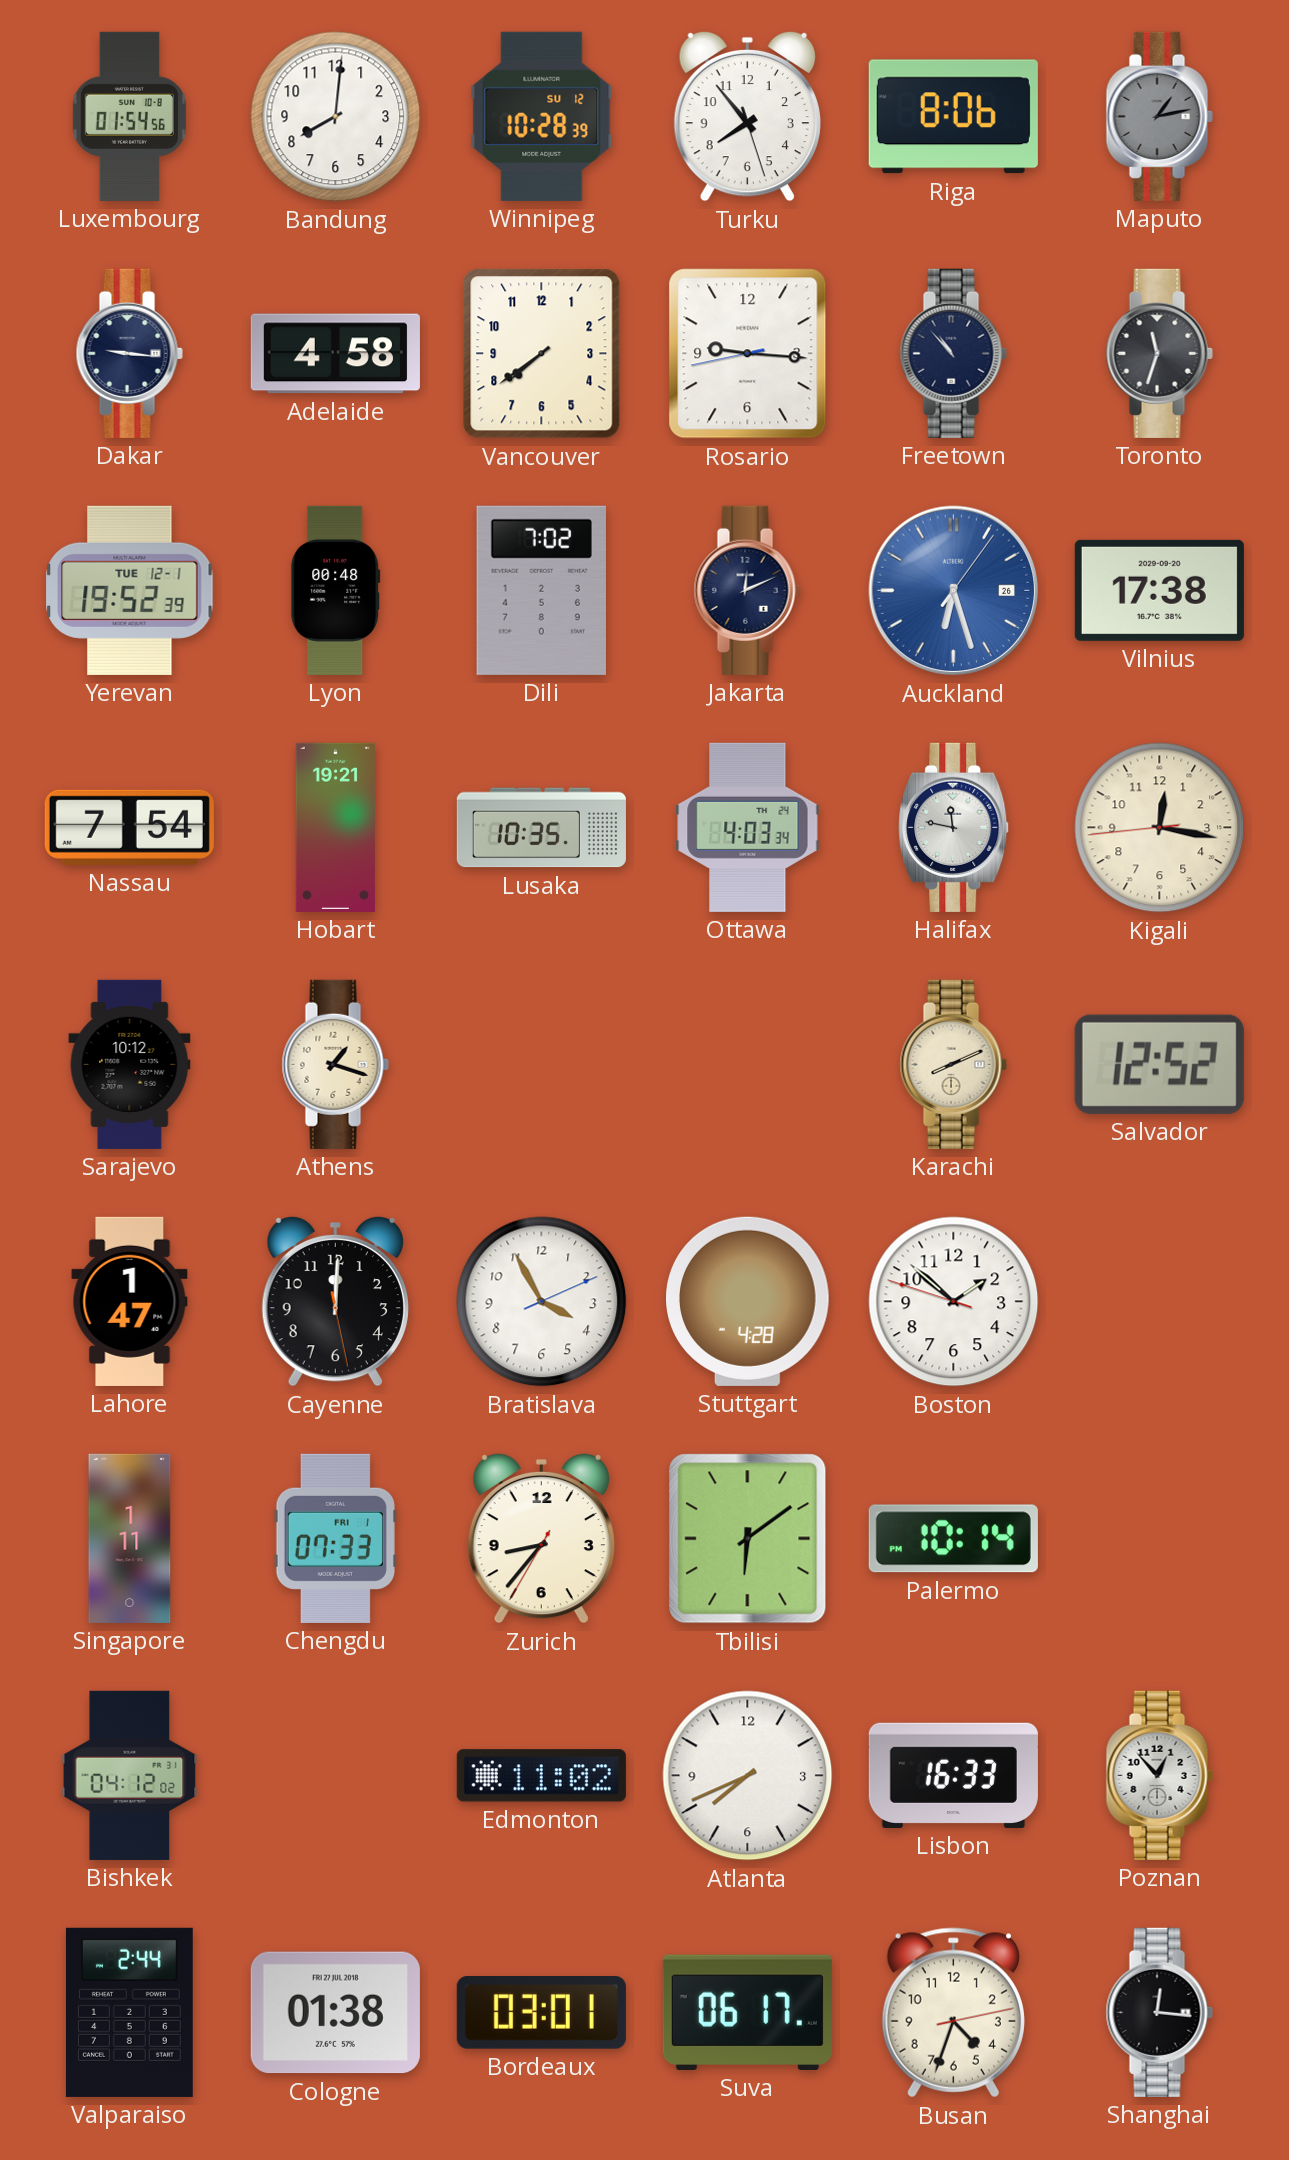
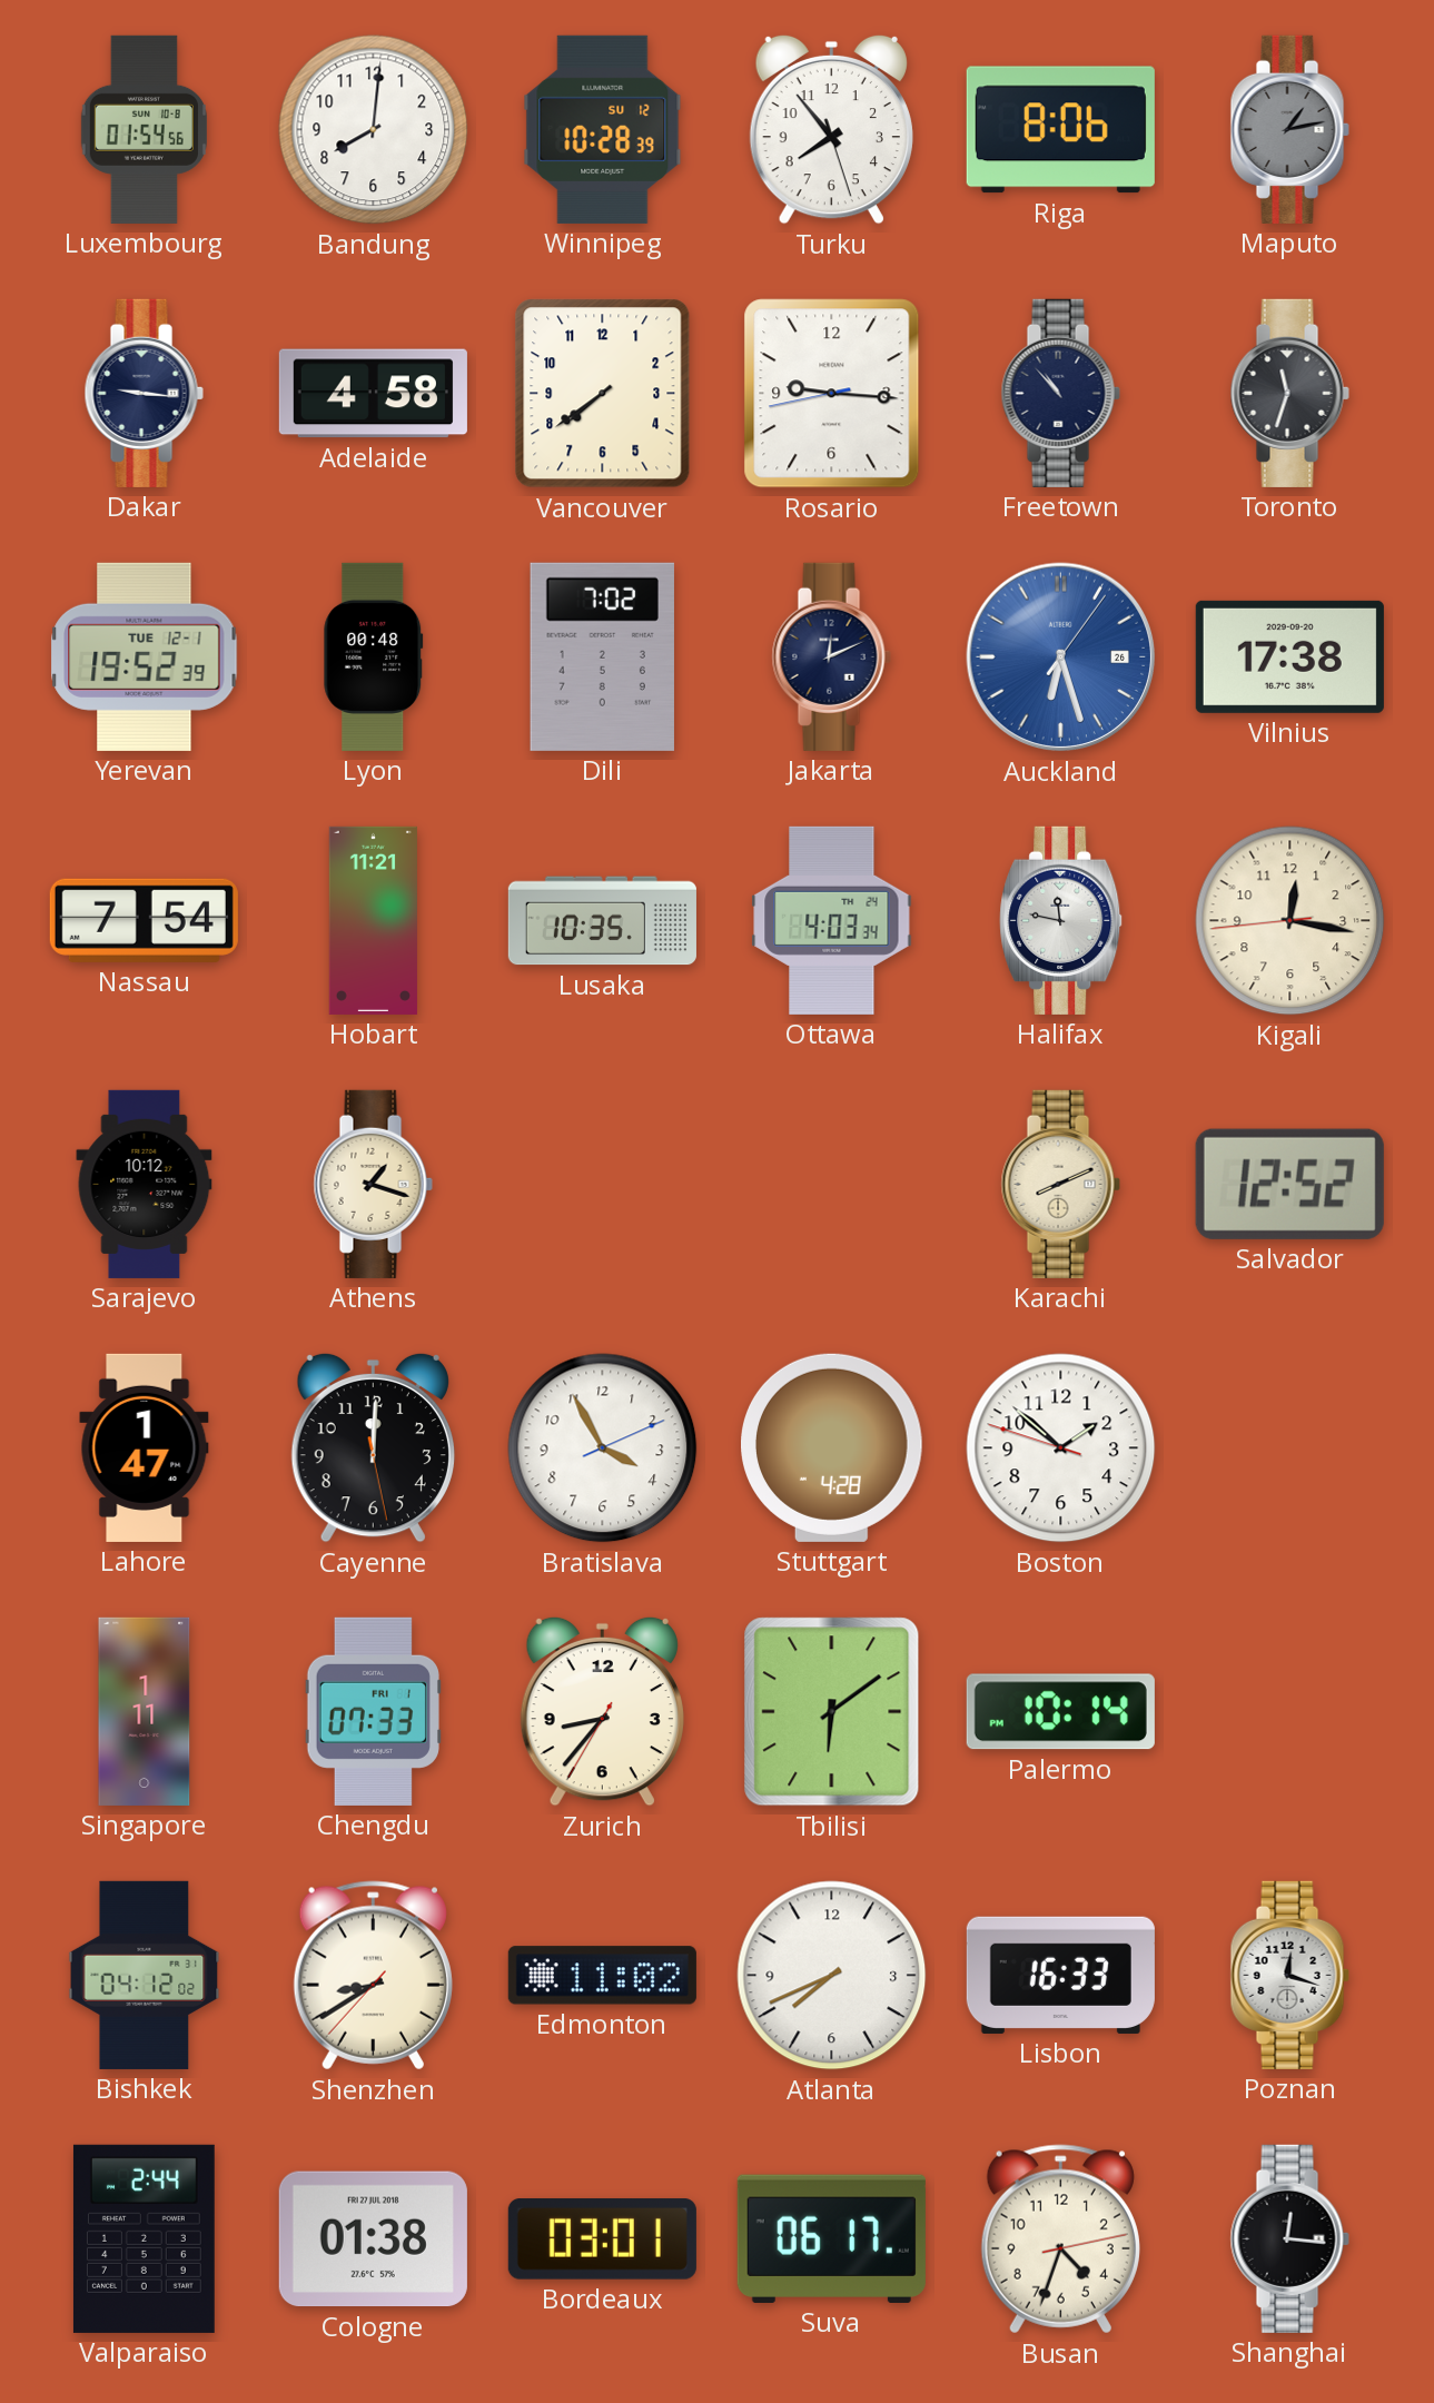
Hobart: 19:21 -> 11:21 (373, 920)
Shenzhen: none -> 8:39 (373, 1976)
Poznan: 12:53 -> 12:18 (1289, 1975)
